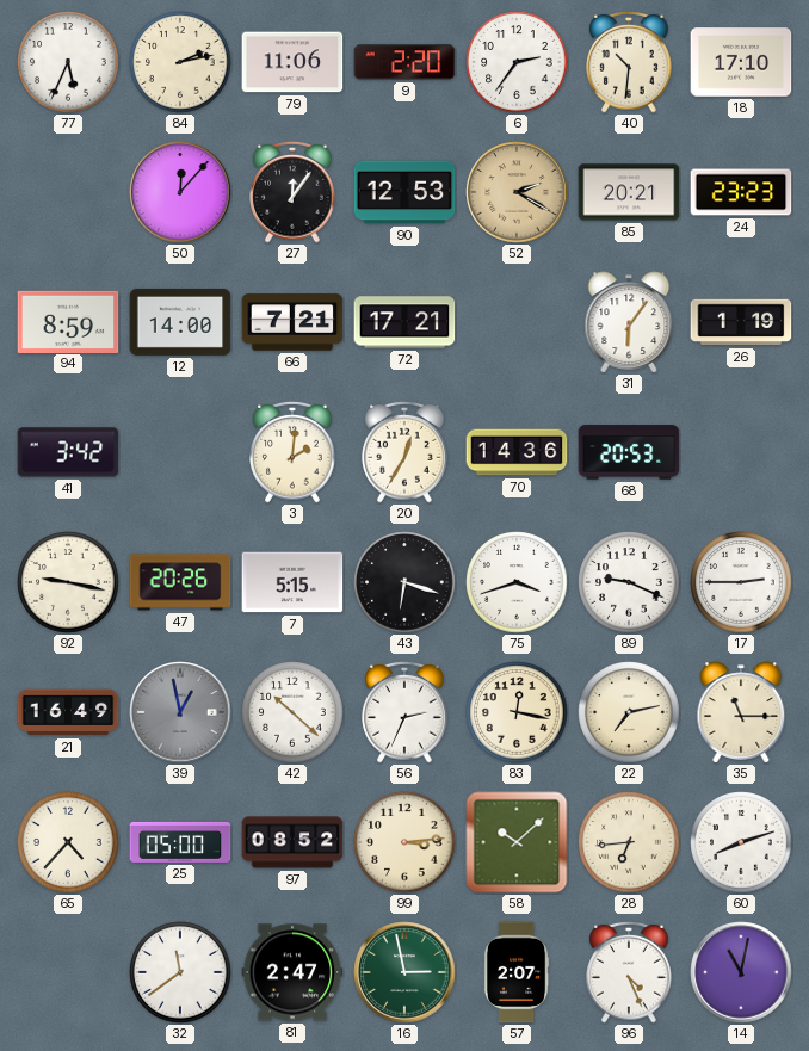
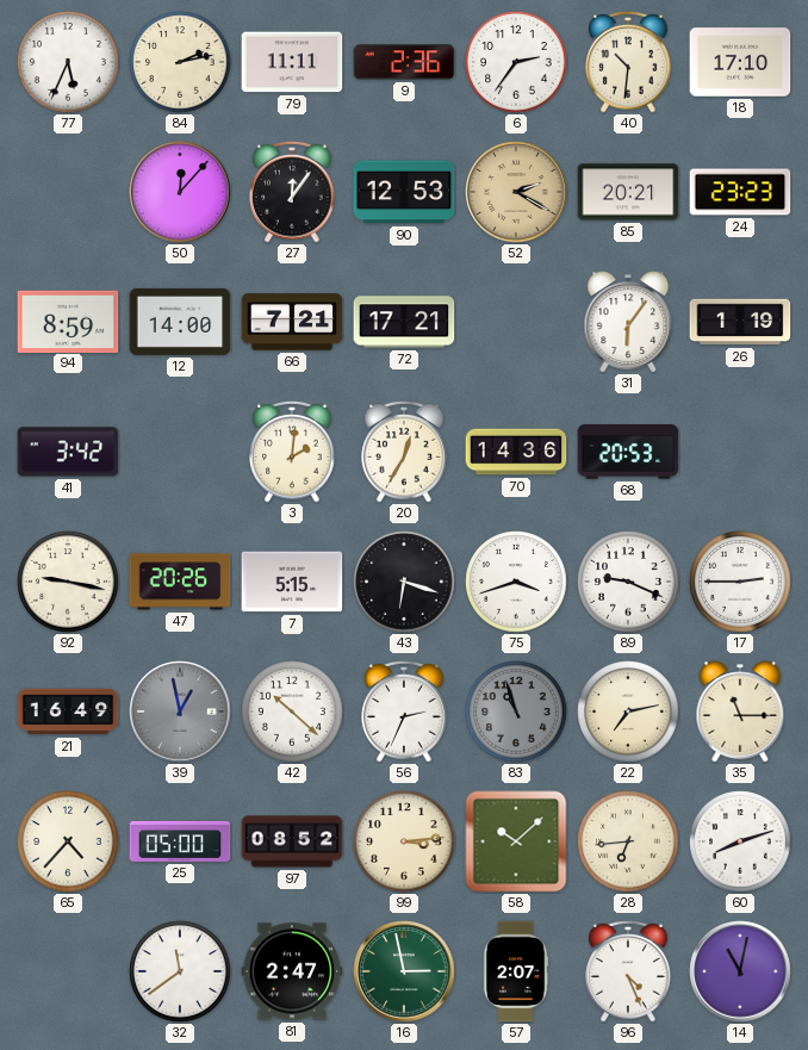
79: 11:06 -> 11:11 (292, 62)
9: 2:20 -> 2:36 (404, 62)
83: 12:17 -> 10:57 (516, 712)
83 dial: cream -> grey (516, 712)
